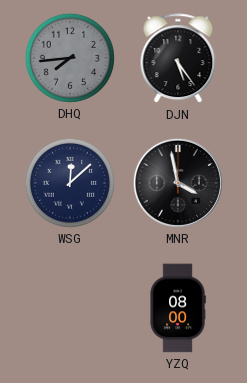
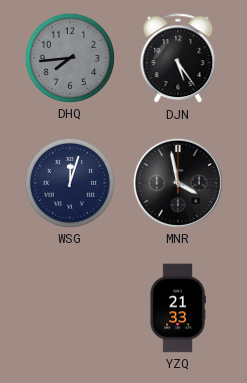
WSG: 12:08 -> 12:03 (70, 183)
YZQ: 08:00 -> 21:33 (178, 308)
